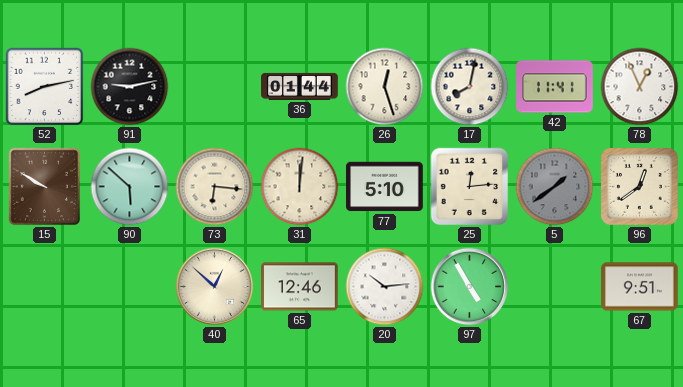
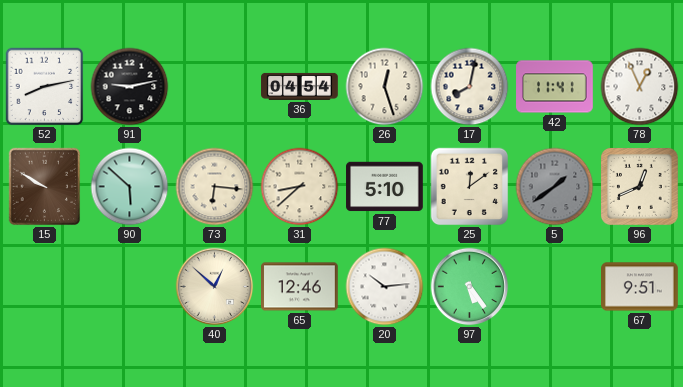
36: 01:44 -> 04:54 (300, 86)
31: 12:01 -> 8:38 (300, 187)
25: 12:14 -> 12:09 (470, 187)
96: 12:39 -> 12:41 (639, 186)
97: 4:55 -> 5:24 (470, 287)
